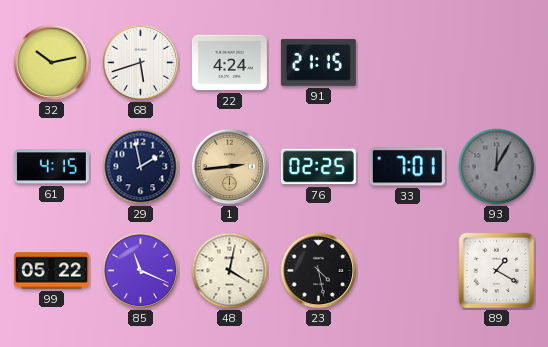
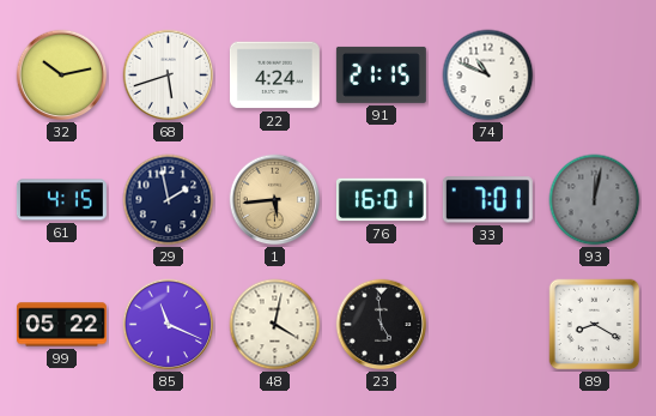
74: none -> 10:49 (488, 76)
1: 2:44 -> 5:44 (275, 200)
76: 02:25 -> 16:01 (381, 200)
93: 12:05 -> 12:02 (595, 200)
23: 4:28 -> 4:59 (382, 325)
89: 1:20 -> 8:20 (595, 325)
